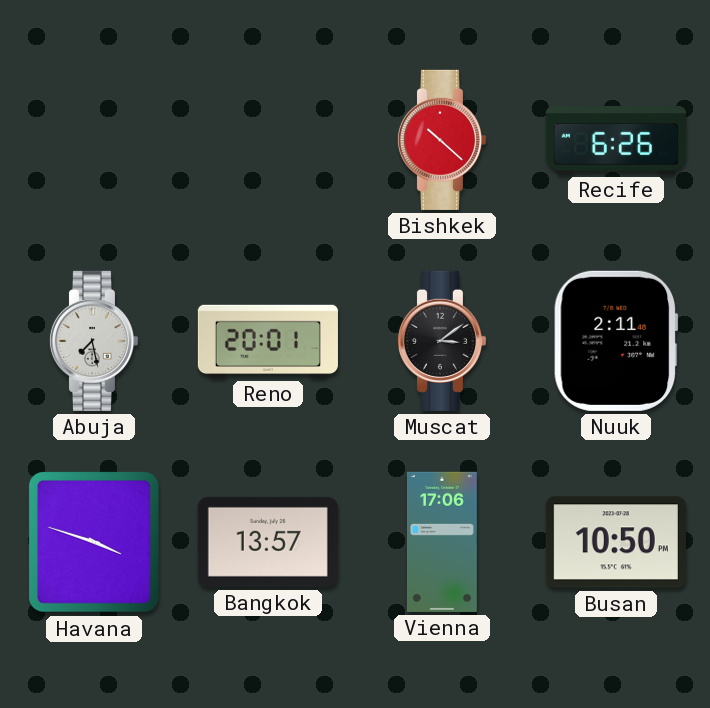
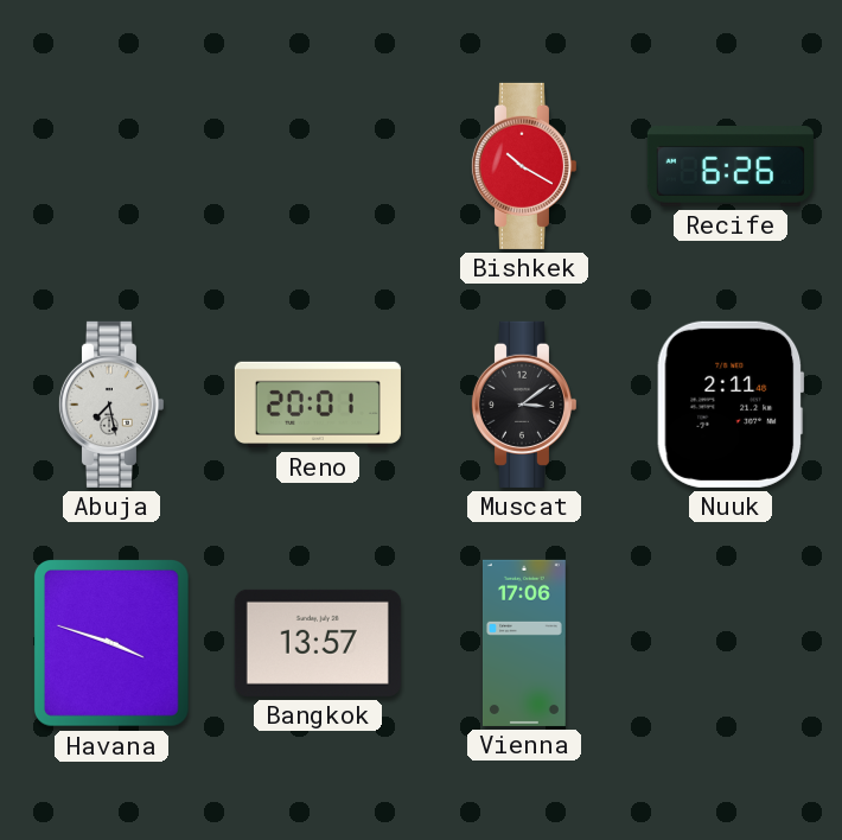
Bishkek: 10:22 -> 10:20 (523, 166)
Busan: 10:50 -> none (616, 542)
